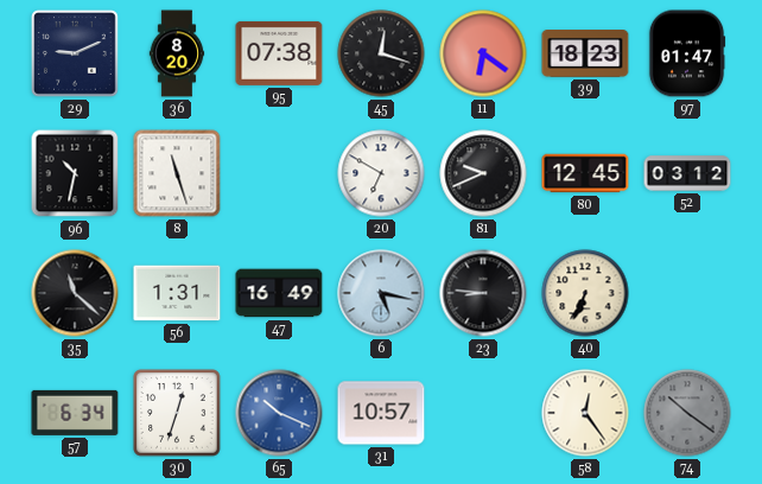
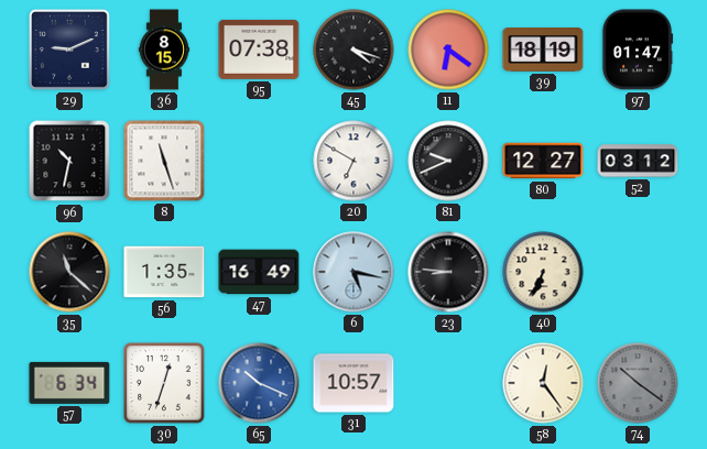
36: 8:20 -> 8:15 (164, 50)
45: 12:18 -> 4:18 (353, 50)
39: 18:23 -> 18:19 (543, 51)
80: 12:45 -> 12:27 (543, 161)
56: 1:31 -> 1:35 (164, 272)
